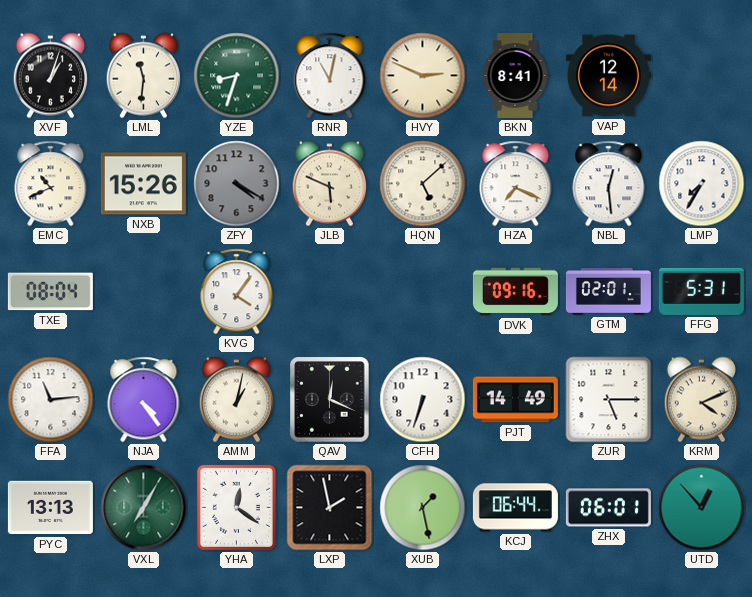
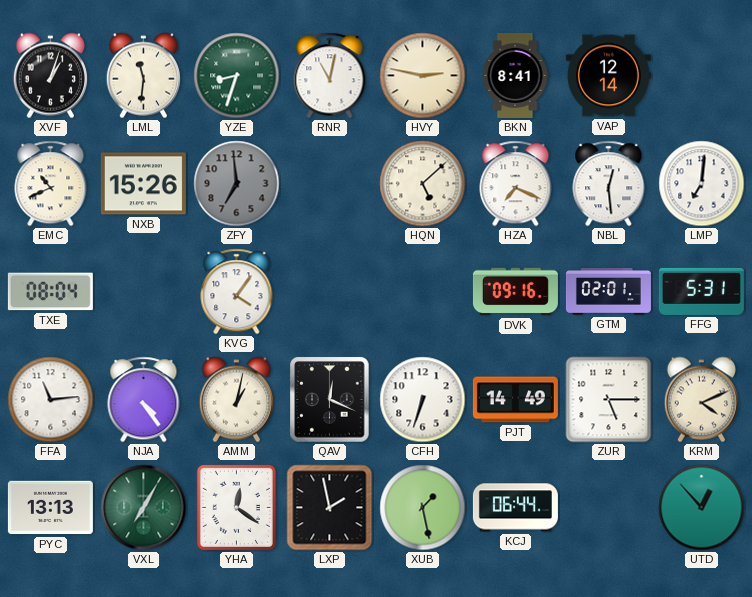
HVY: 2:49 -> 2:47 (423, 76)
ZFY: 4:20 -> 6:59 (237, 184)
JLB: 5:49 -> none (329, 184)
LMP: 7:35 -> 7:01 (702, 184)
ZHX: 06:01 -> none (608, 508)
